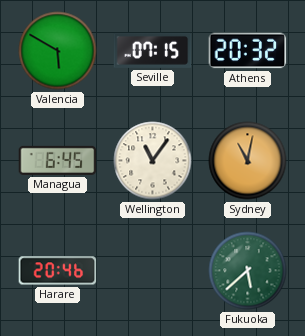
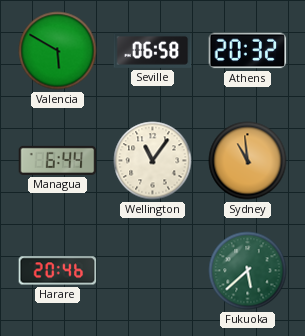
Seville: 07:15 -> 06:58 (153, 50)
Managua: 6:45 -> 6:44 (58, 160)
Sydney: 11:02 -> 10:59 (248, 161)
